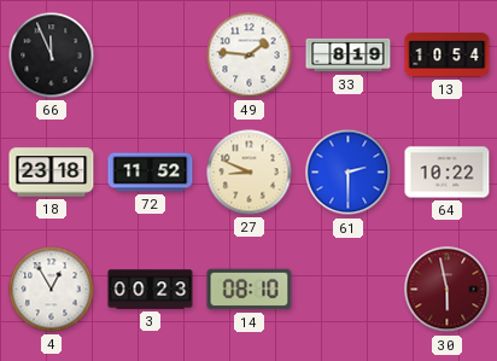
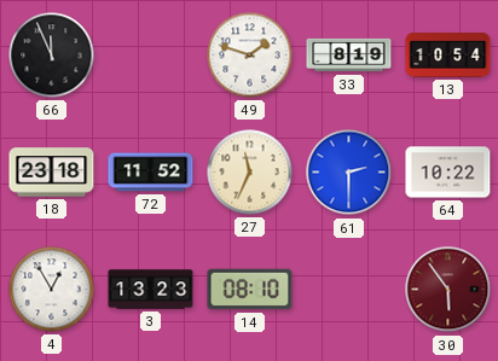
49: 1:46 -> 1:48 (250, 56)
27: 8:49 -> 11:34 (250, 173)
3: 00:23 -> 13:23 (151, 290)
30: 5:58 -> 5:54 (448, 290)
